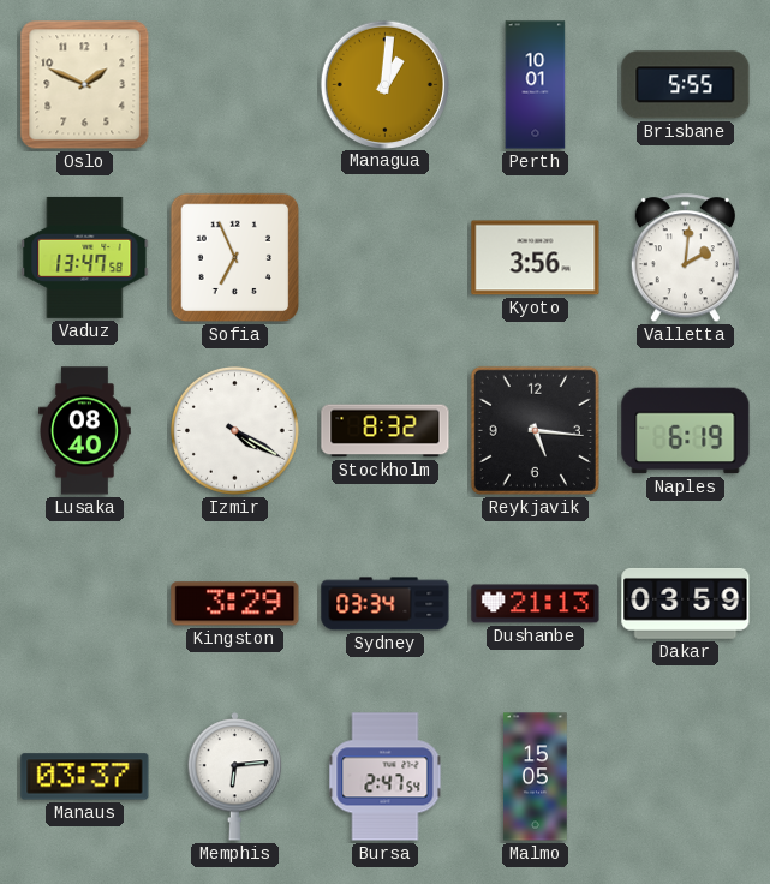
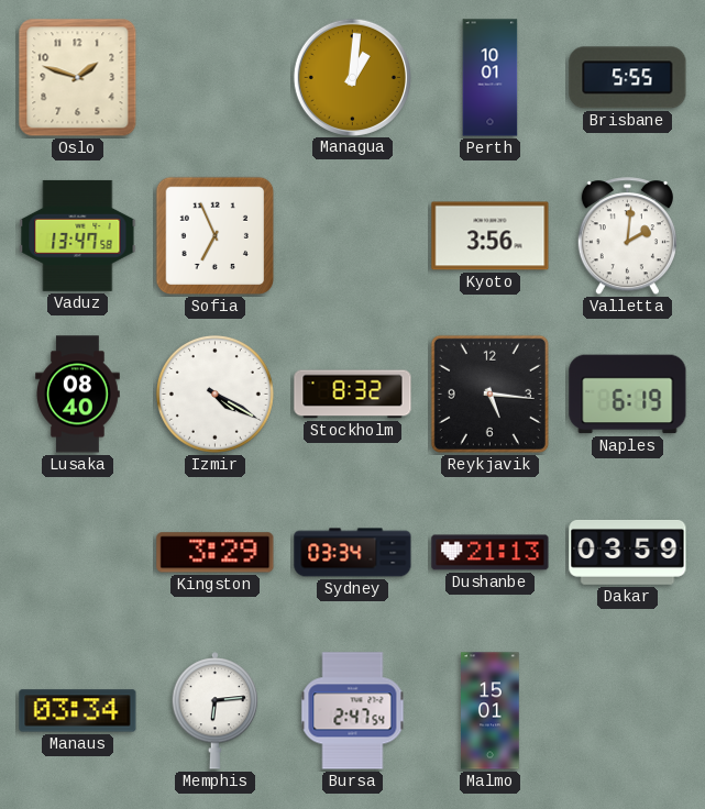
Oslo: 1:49 -> 1:48 (78, 78)
Manaus: 03:37 -> 03:34 (78, 711)
Malmo: 15:05 -> 15:01 (491, 711)
